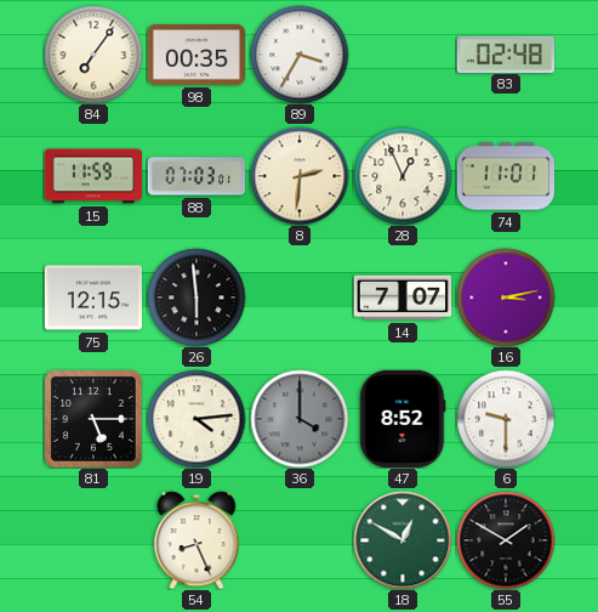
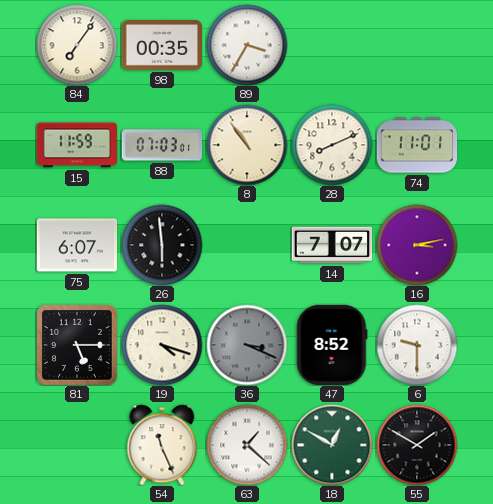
83: 02:48 -> none (505, 53)
8: 2:31 -> 10:54 (247, 145)
28: 12:56 -> 8:11 (332, 145)
75: 12:15 -> 6:07 (76, 245)
19: 4:14 -> 4:18 (162, 345)
36: 4:00 -> 3:19 (247, 345)
54: 8:26 -> 11:26 (162, 445)
63: none -> 1:22 (247, 445)
